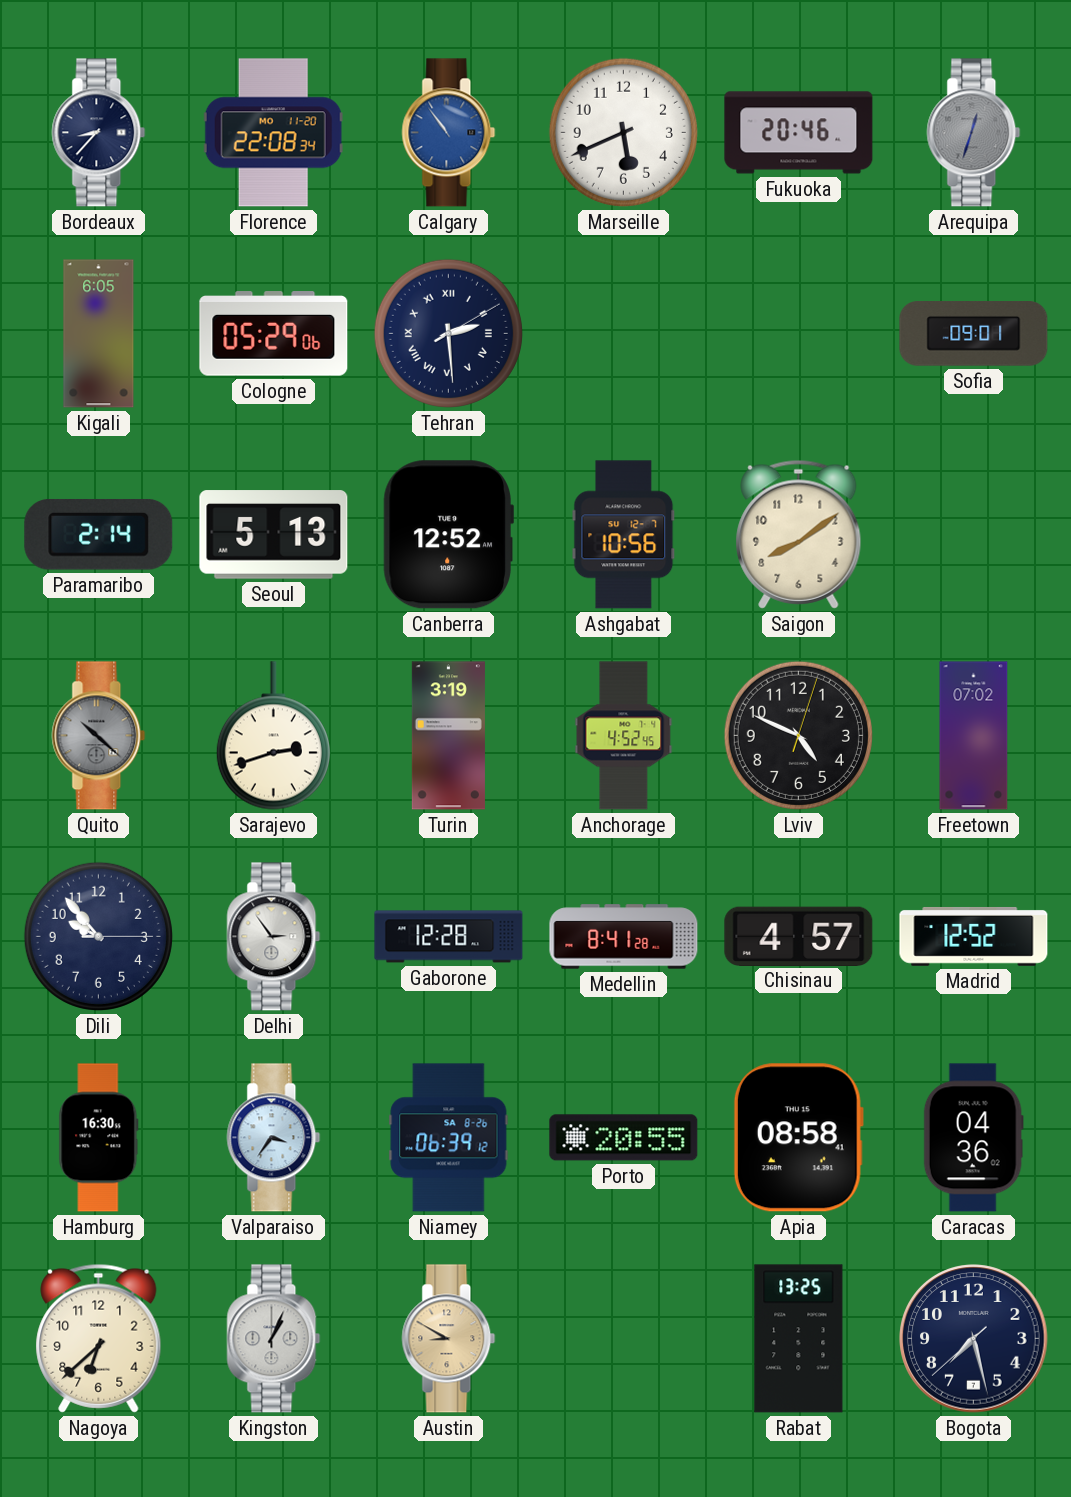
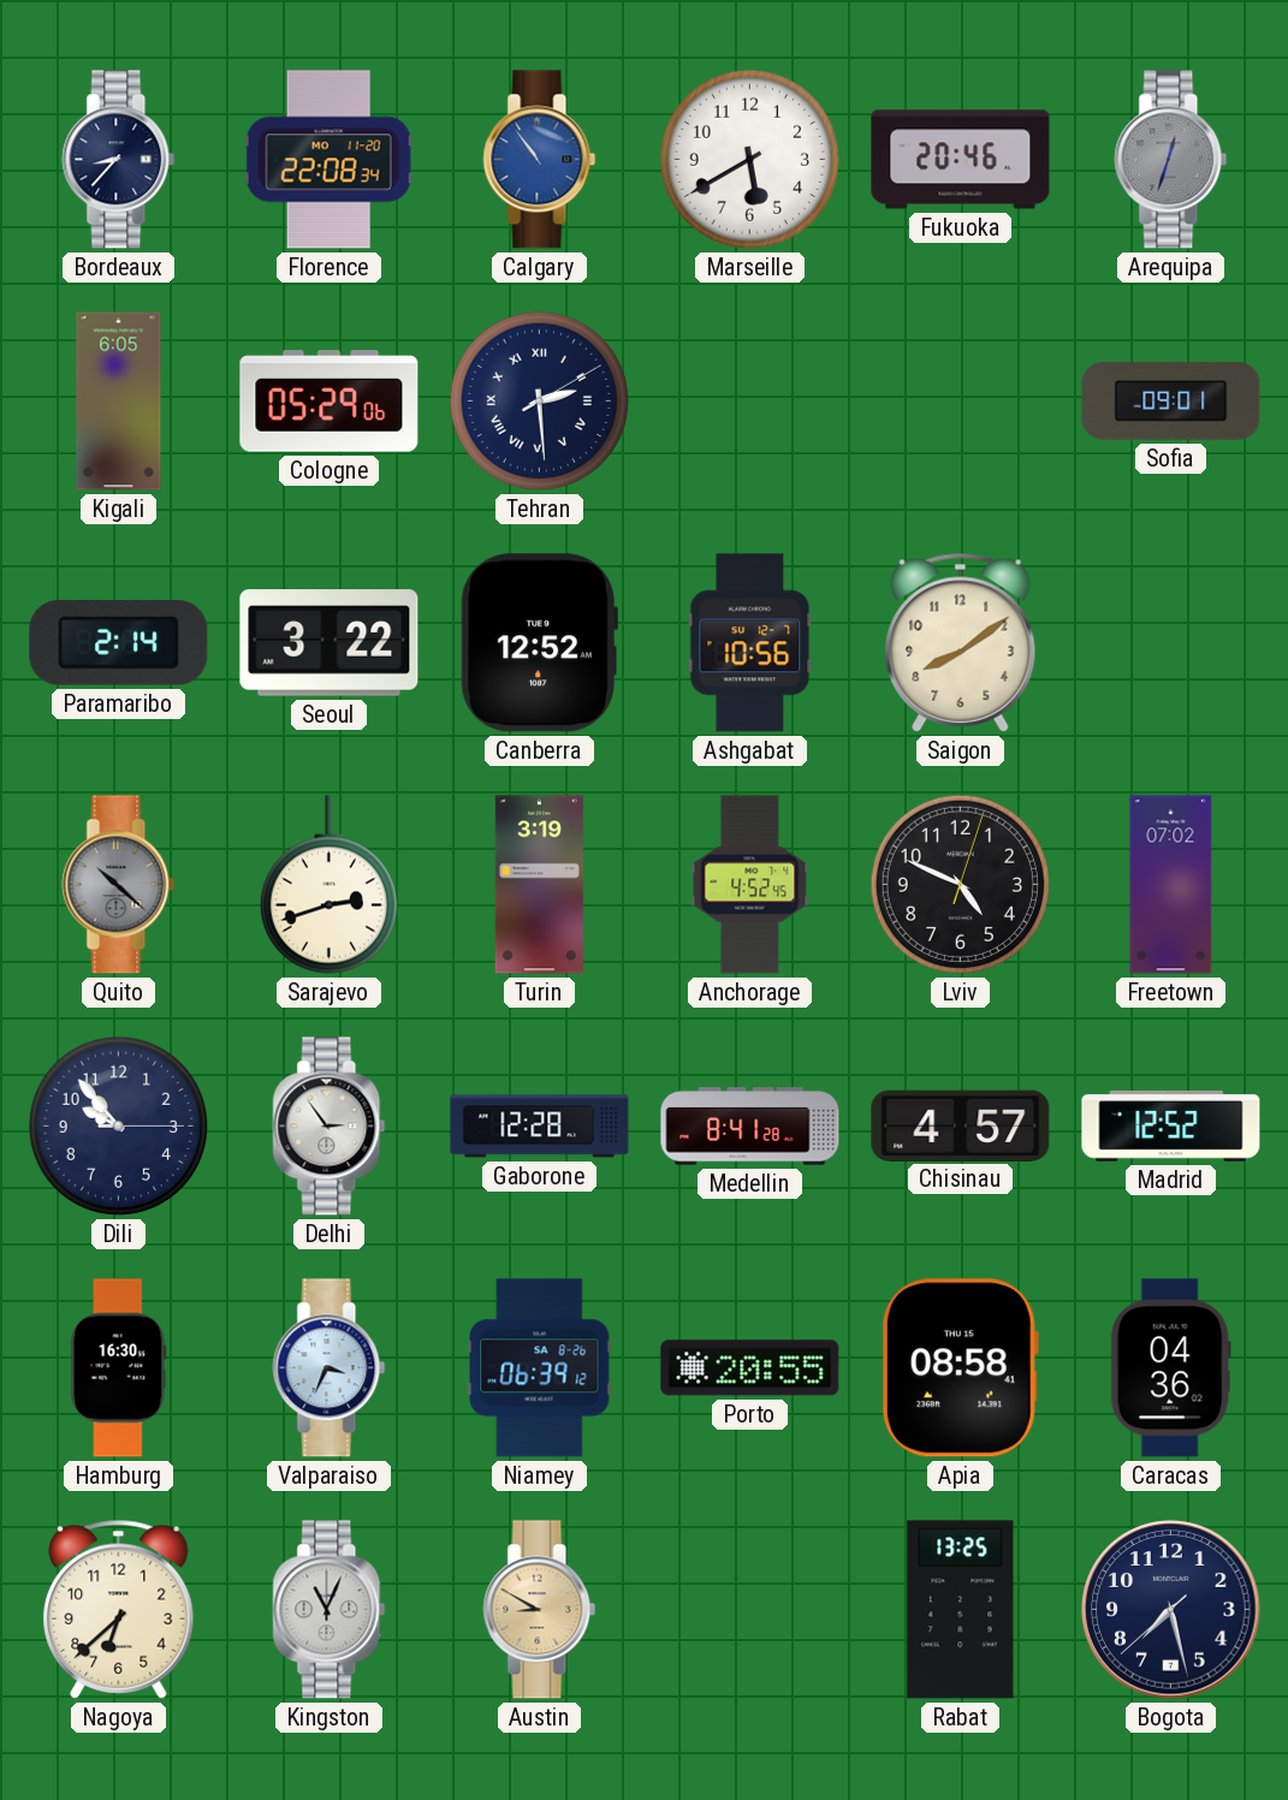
Marseille: 5:41 -> 5:40 (749, 159)
Seoul: 5:13 -> 3:22 (330, 643)
Valparaiso: 3:36 -> 3:34 (330, 1368)
Kingston: 1:04 -> 11:04 (330, 1610)
